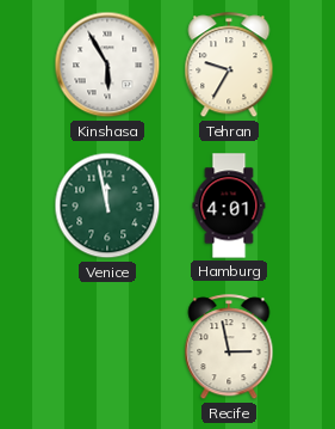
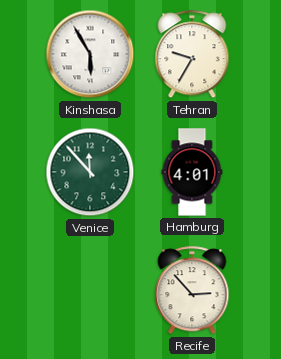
Venice: 11:58 -> 11:53 (90, 172)
Recife: 2:58 -> 2:53 (192, 291)
